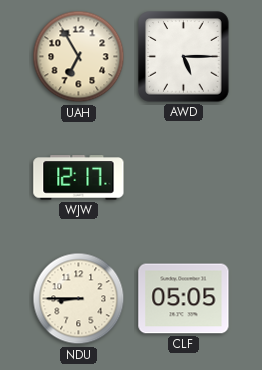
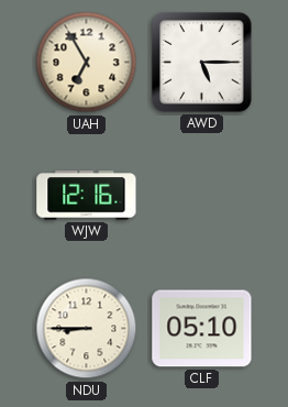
WJW: 12:17 -> 12:16 (87, 196)
CLF: 05:05 -> 05:10 (202, 329)
